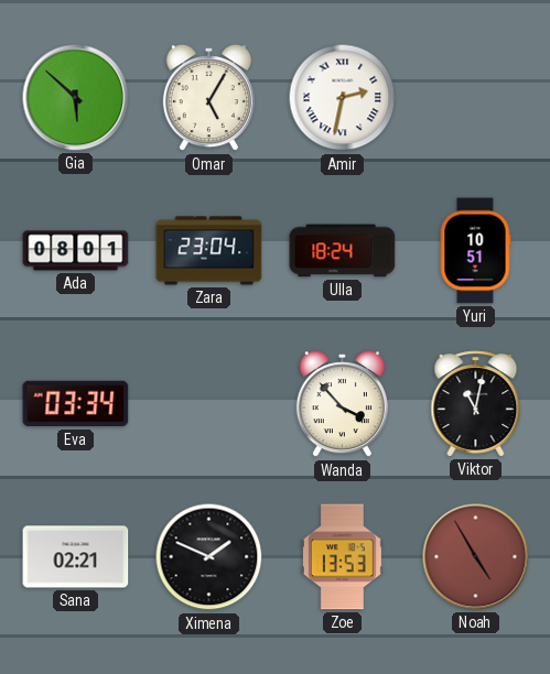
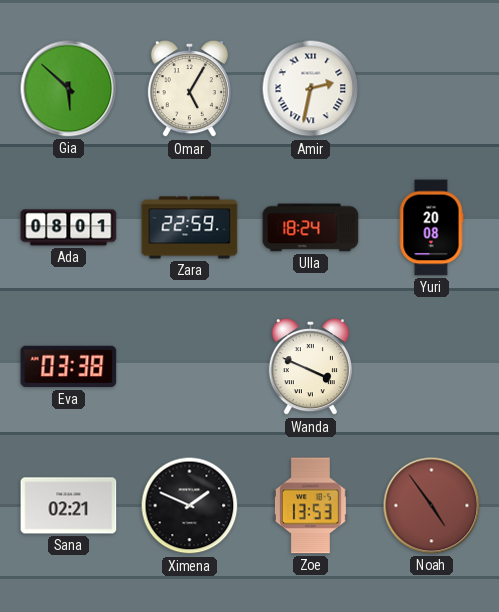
Zara: 23:04 -> 22:59 (190, 228)
Yuri: 10:51 -> 20:08 (431, 228)
Eva: 03:34 -> 03:38 (69, 367)
Wanda: 3:53 -> 3:49 (310, 368)
Viktor: 11:02 -> none (476, 404)
Noah: 4:55 -> 4:54 (432, 506)
